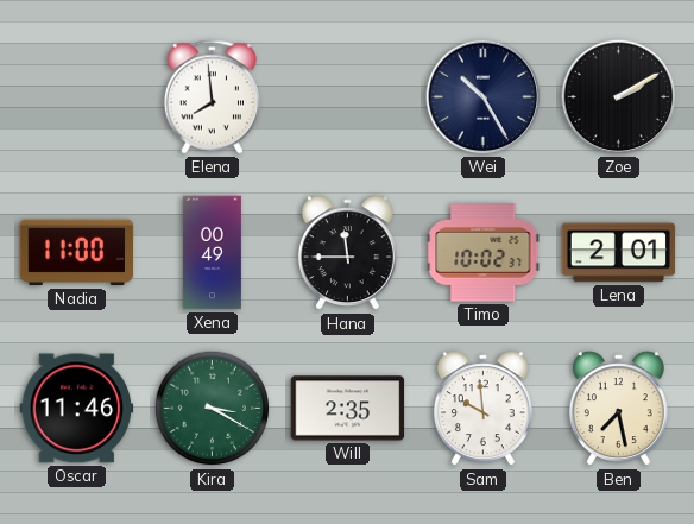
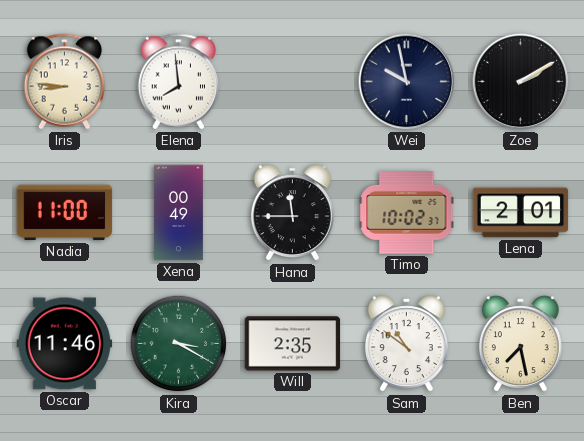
Iris: none -> 8:46 (65, 82)
Wei: 10:25 -> 9:58 (407, 82)
Sam: 9:59 -> 10:51 (406, 344)
